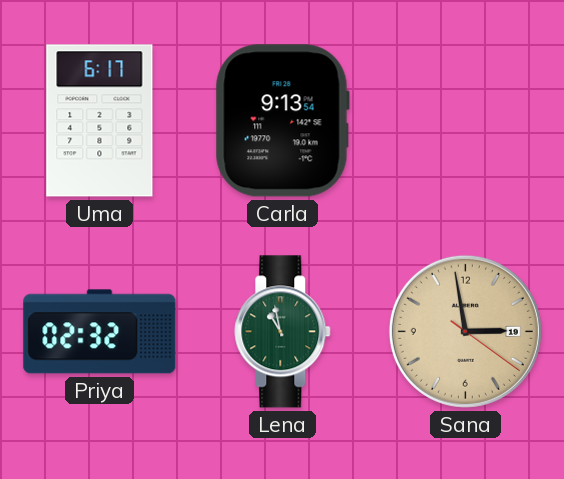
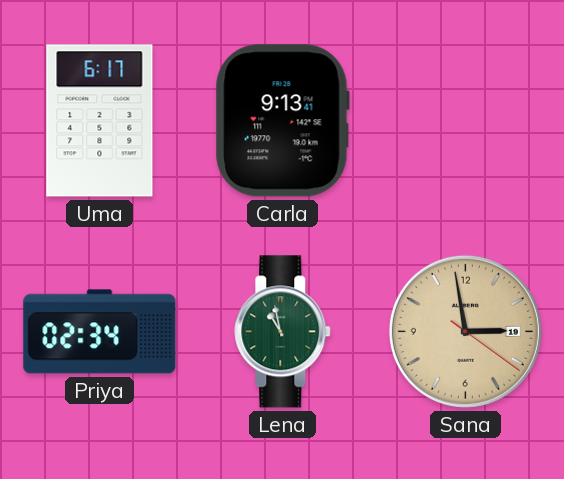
Carla: 9:13:54 -> 9:13:41 (282, 121)
Priya: 02:32 -> 02:34 (100, 332)
